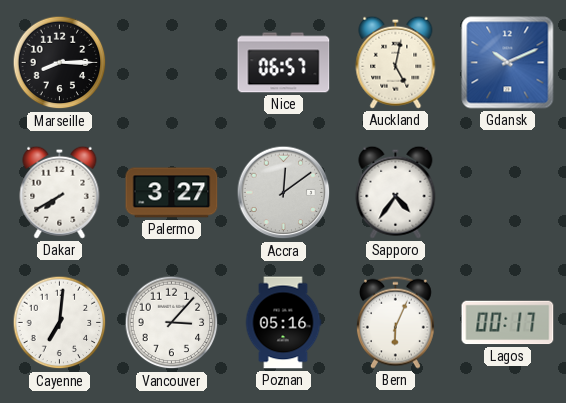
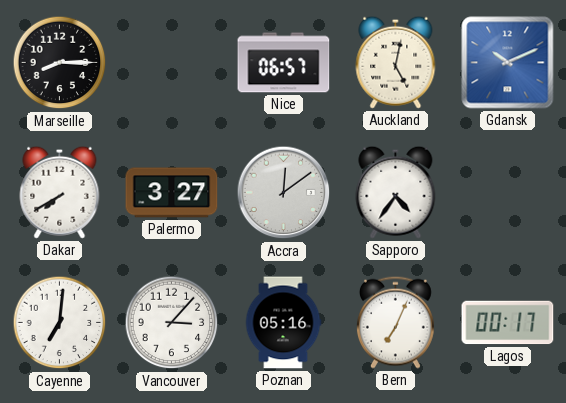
Bern: 6:04 -> 7:04 (395, 322)
